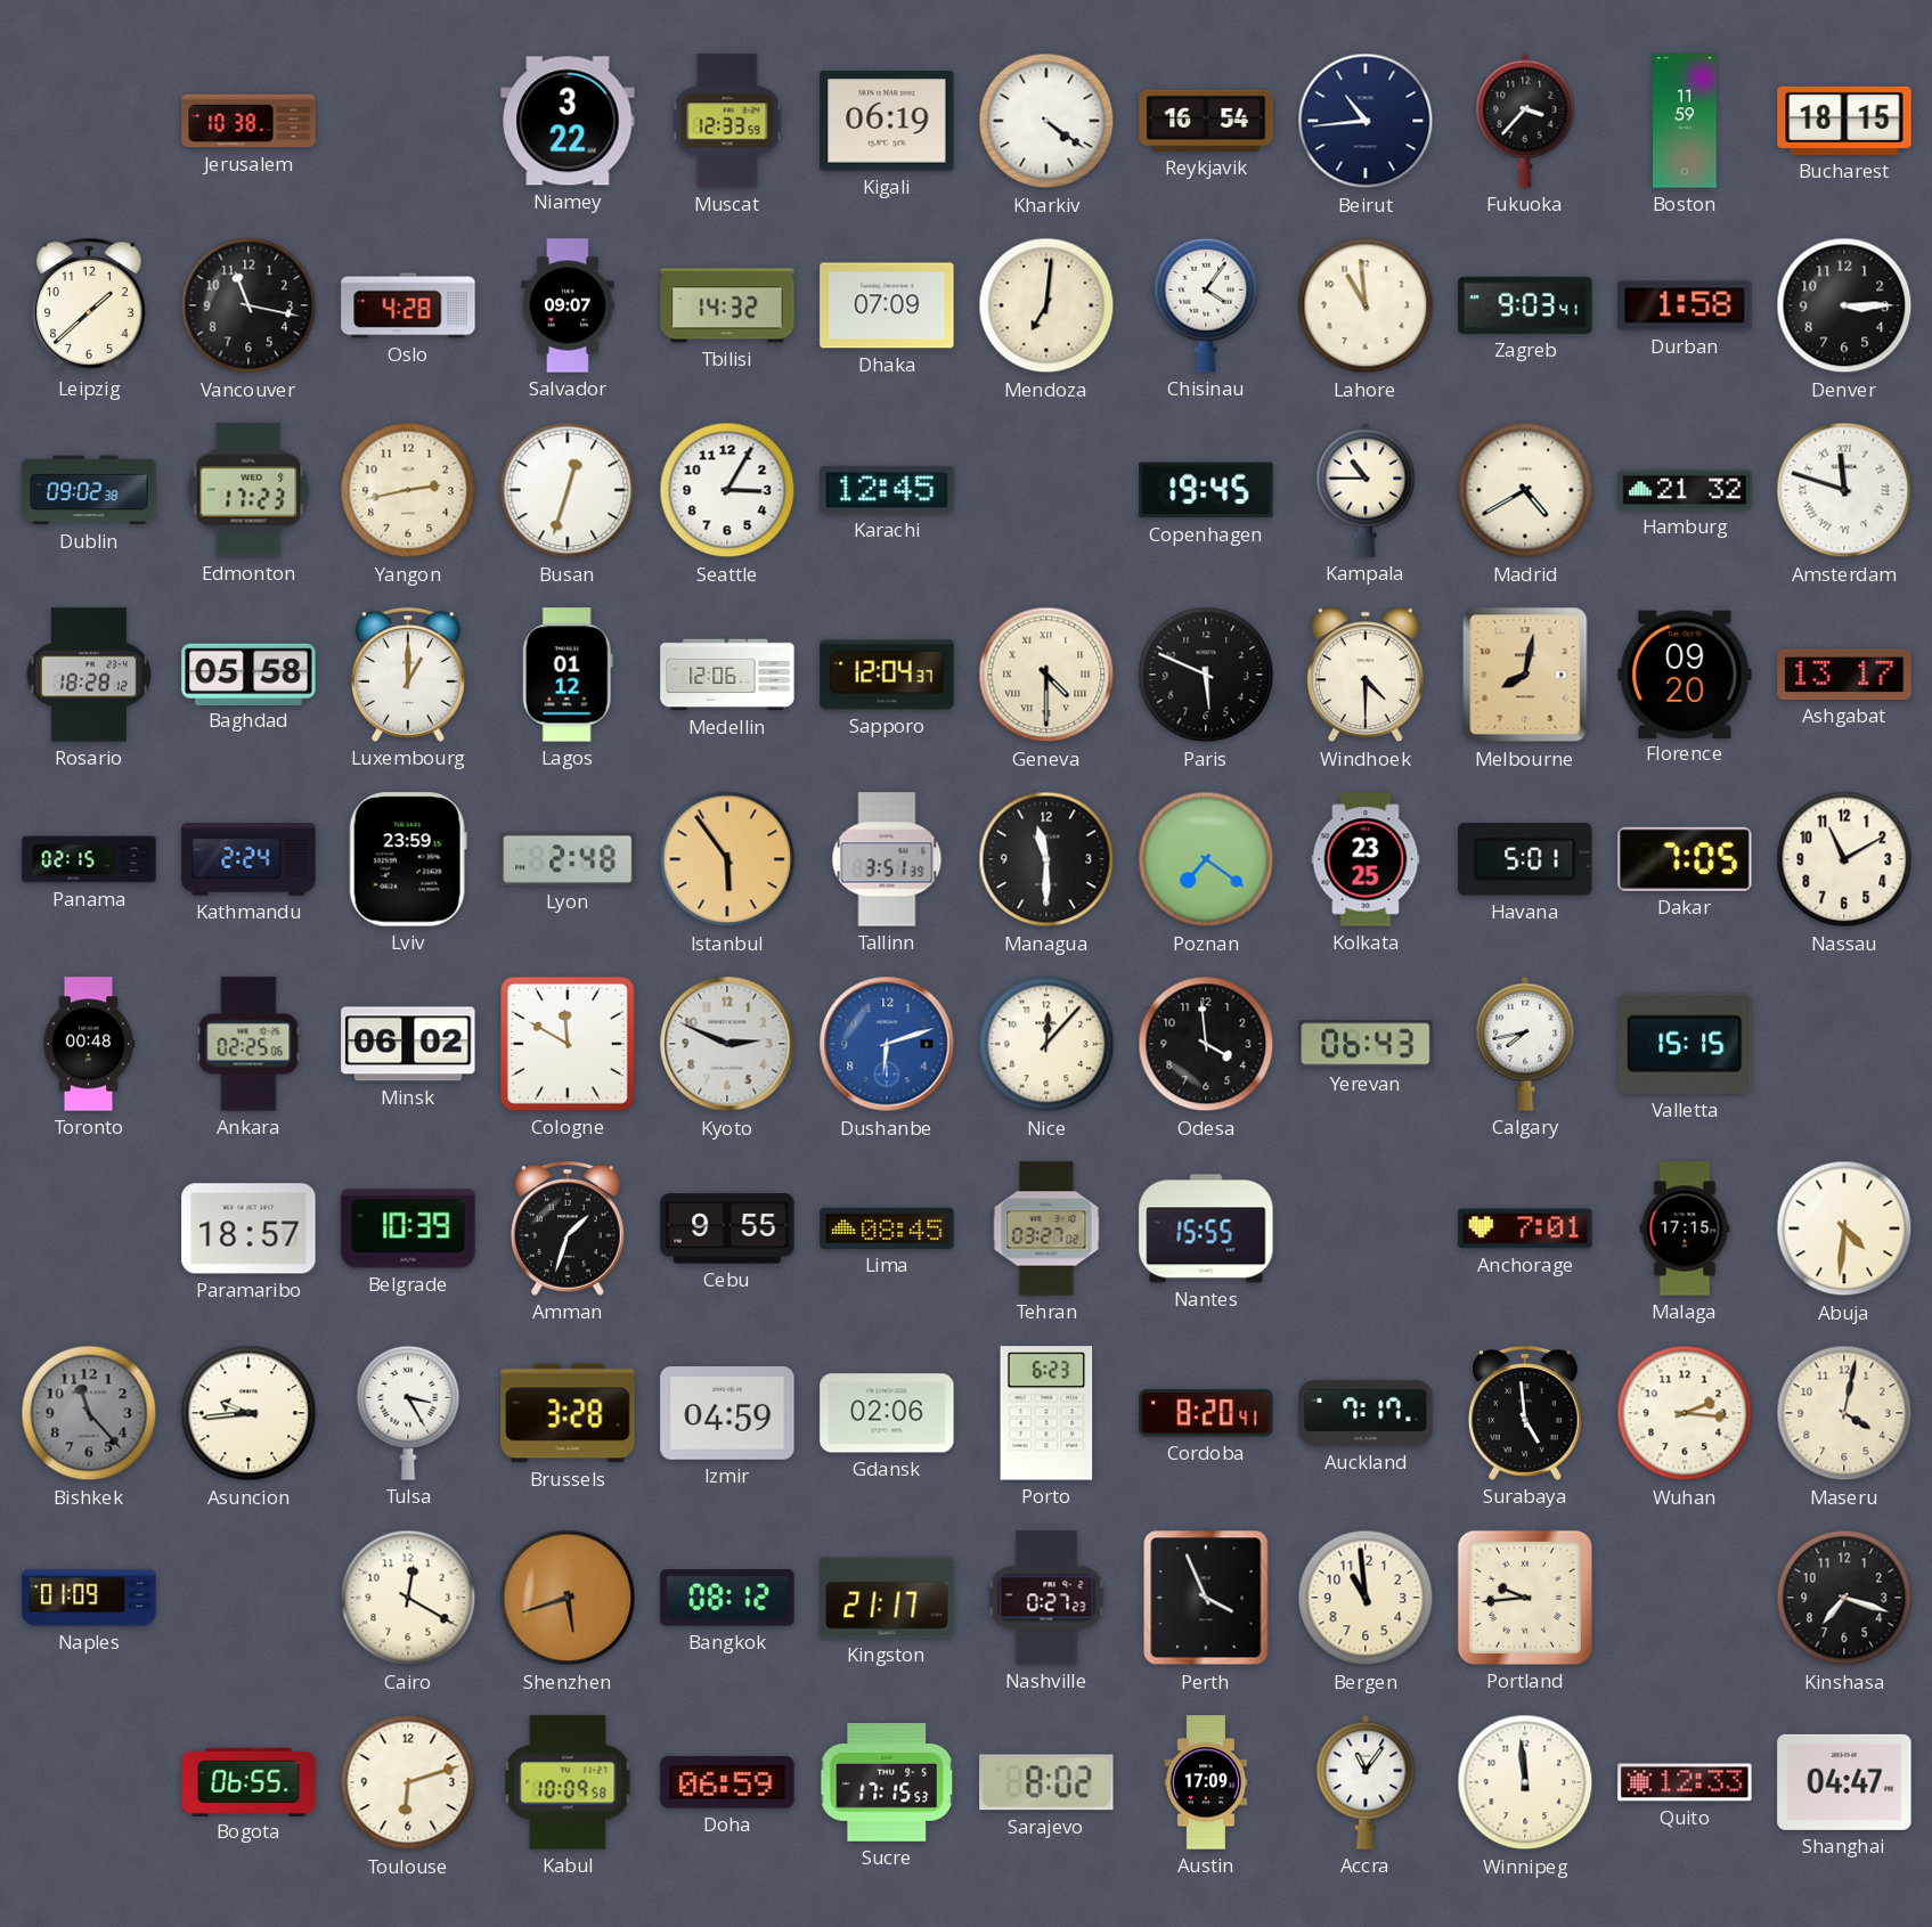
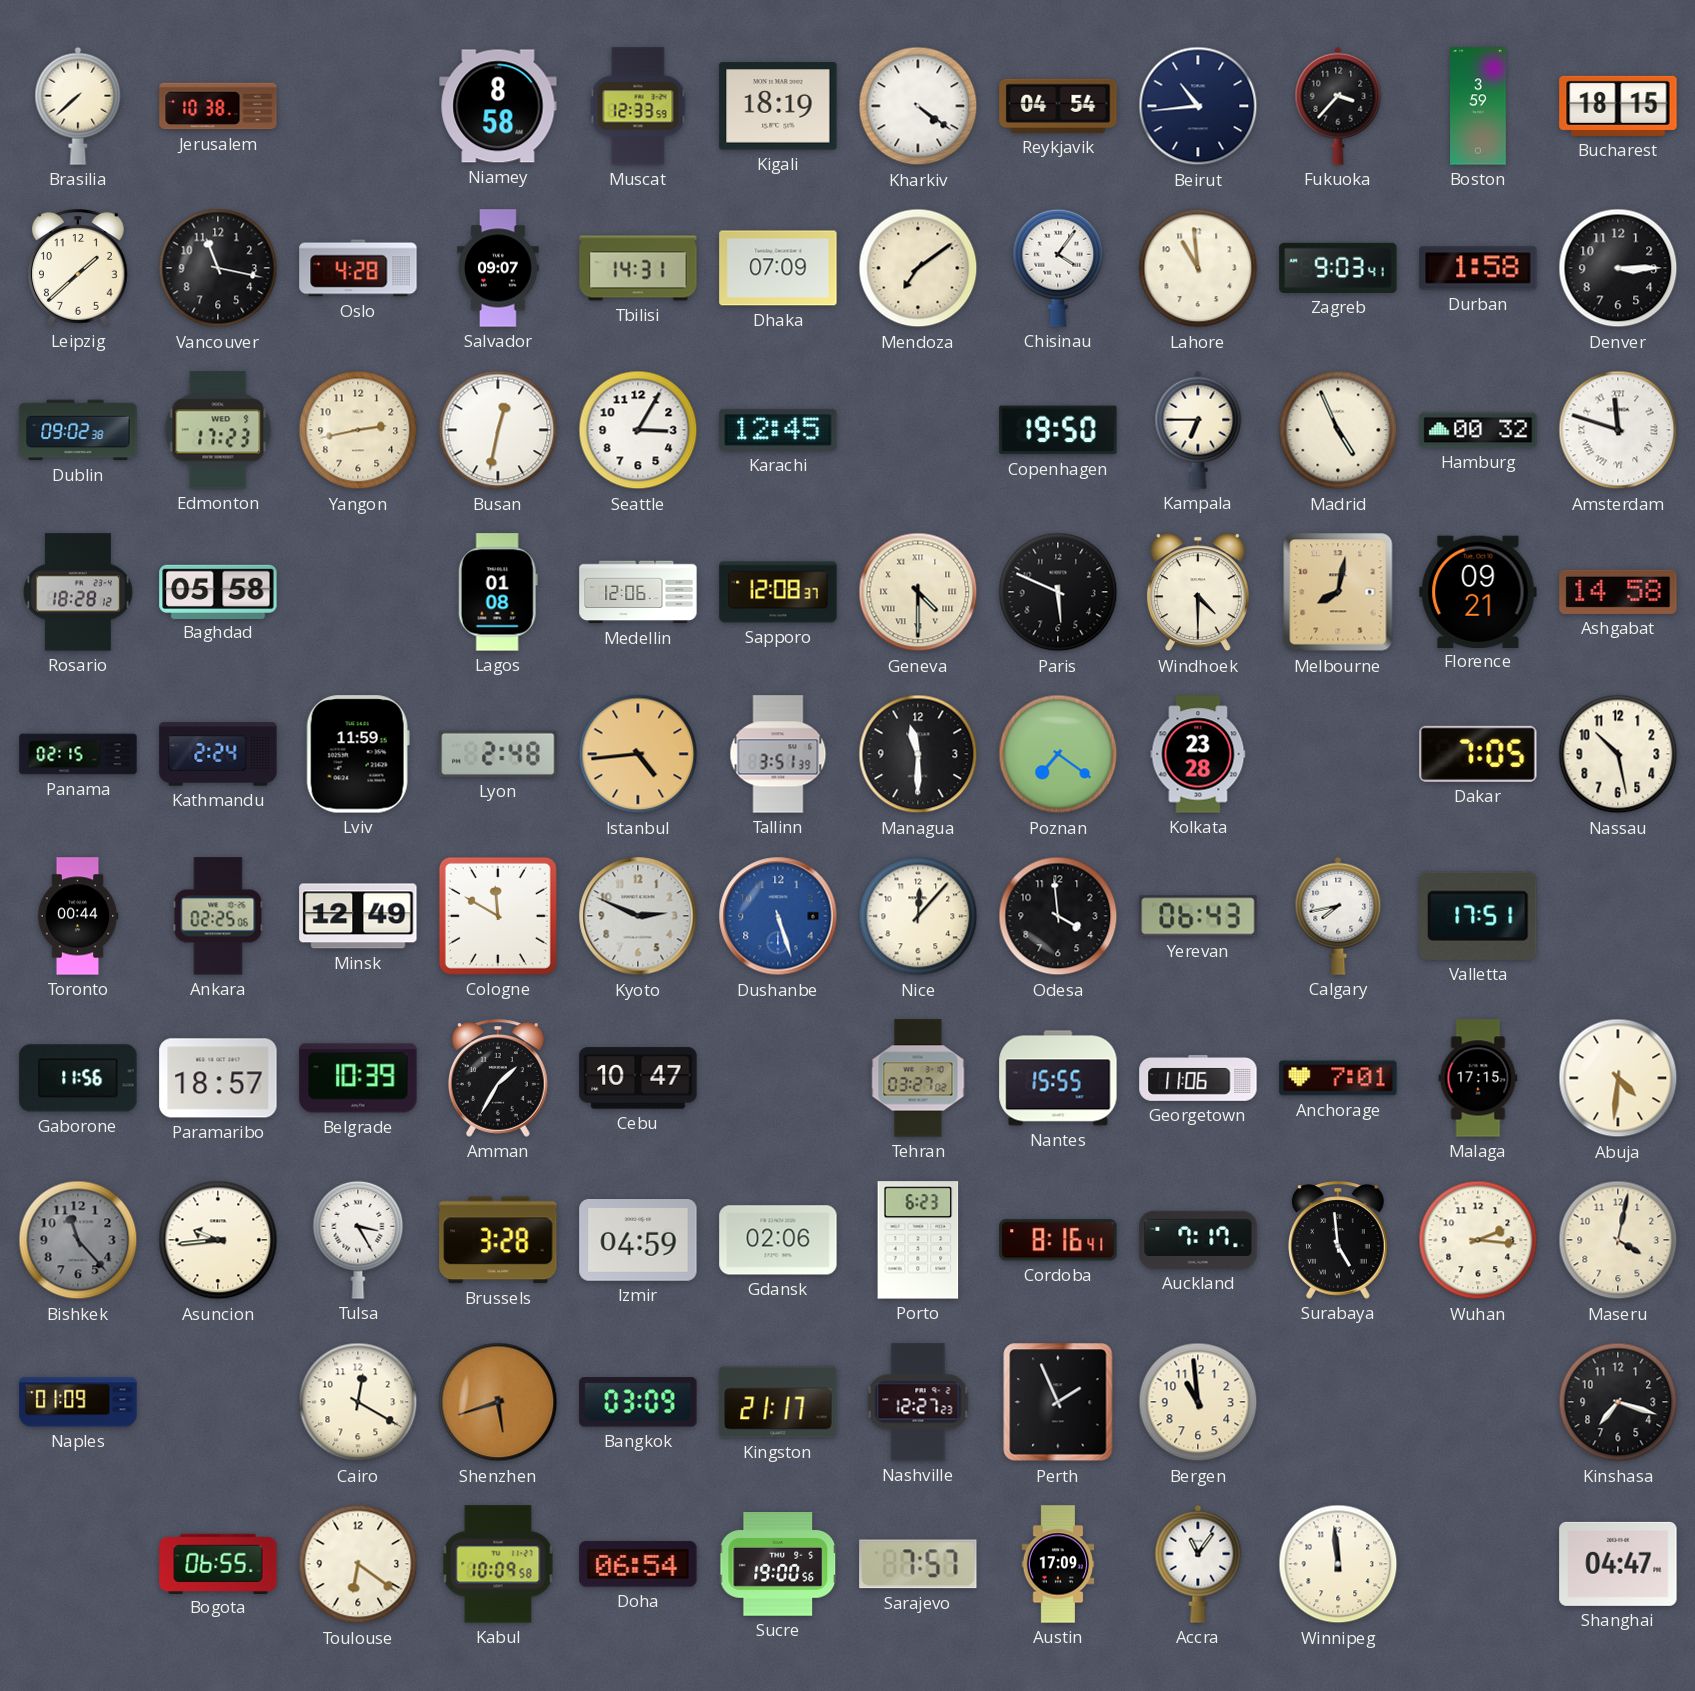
Brasilia: none -> 7:38 (78, 106)
Niamey: 3:22 -> 8:58 (498, 106)
Kigali: 06:19 -> 18:19 (778, 106)
Reykjavik: 16:54 -> 04:54 (1058, 106)
Boston: 11:59 -> 3:59 (1478, 106)
Tbilisi: 14:32 -> 14:31 (638, 268)
Mendoza: 7:01 -> 7:09 (918, 268)
Busan: 12:33 -> 12:32 (498, 430)
Copenhagen: 19:45 -> 19:50 (1058, 430)
Kampala: 10:45 -> 6:45 (1198, 430)
Madrid: 4:40 -> 4:56 (1338, 430)
Hamburg: 21:32 -> 00:32 (1478, 430)
Luxembourg: 1:00 -> none (409, 675)
Lagos: 01:12 -> 01:08 (498, 592)
Sapporo: 12:04 -> 12:08 (778, 592)
Florence: 09:20 -> 09:21 (1478, 591)
Ashgabat: 13:17 -> 14:58 (1618, 592)
Lviv: 23:59 -> 11:59 (358, 754)
Istanbul: 5:54 -> 4:44 (638, 754)
Kolkata: 23:25 -> 23:28 (1198, 754)
Havana: 5:01 -> none (1525, 859)
Nassau: 11:10 -> 10:28 (1618, 754)
Toronto: 00:48 -> 00:44 (78, 916)
Minsk: 06:02 -> 12:49 (358, 916)
Dushanbe: 6:12 -> 5:27 (778, 916)
Valletta: 15:15 -> 17:51 (1478, 916)
Gaborone: none -> 11:56 (78, 1078)
Amman: 1:33 -> 1:35 (499, 1078)
Cebu: 9:55 -> 10:47 (638, 1078)
Lima: 08:45 -> none (887, 1228)
Georgetown: none -> 11:06 (1198, 1078)
Cordoba: 8:20 -> 8:16 (1058, 1240)
Bangkok: 08:12 -> 03:09 (638, 1402)
Nashville: 0:27 -> 12:27 (918, 1402)
Perth: 3:56 -> 1:56 (1058, 1402)
Portland: 9:44 -> none (1525, 1598)
Toulouse: 6:12 -> 6:21 (358, 1564)
Doha: 06:59 -> 06:54 (638, 1564)
Sucre: 17:15 -> 19:00 (778, 1565)
Sarajevo: 8:02 -> 7:57 (918, 1564)
Quito: 12:33 -> none (1685, 1782)
